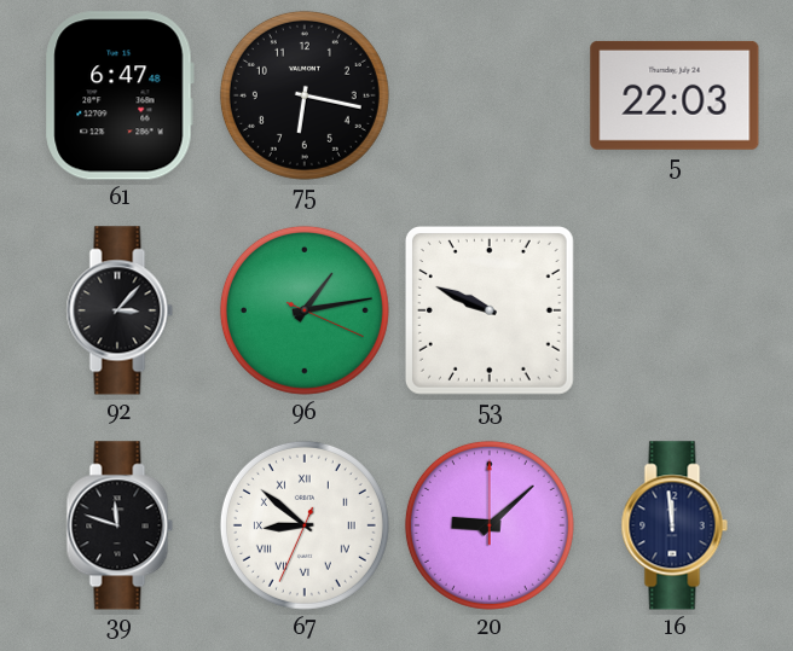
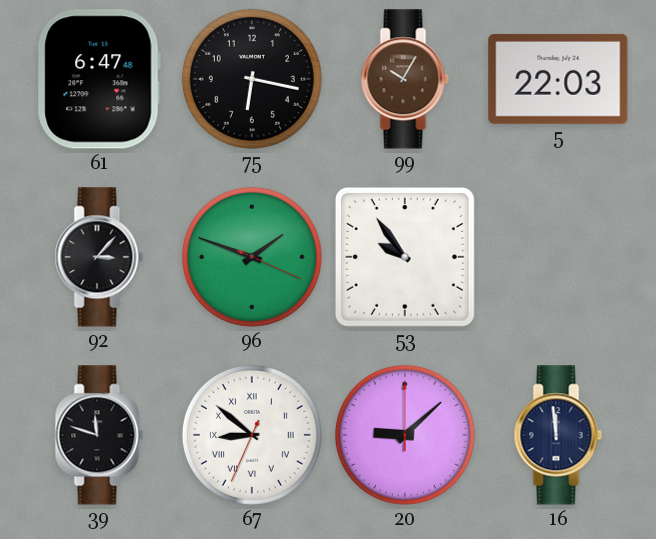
99: none -> 10:05 (405, 79)
96: 1:13 -> 1:48 (252, 257)
53: 9:49 -> 9:54 (405, 257)
